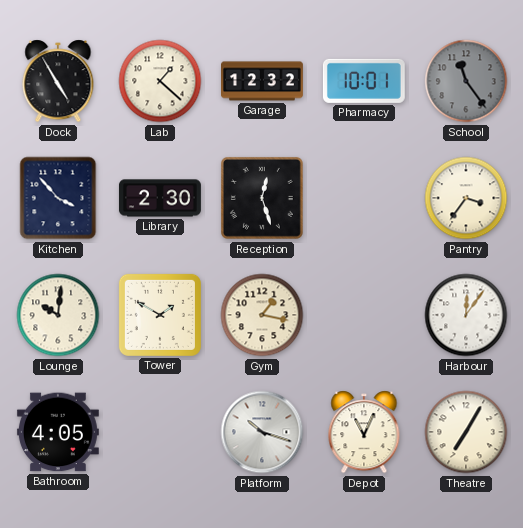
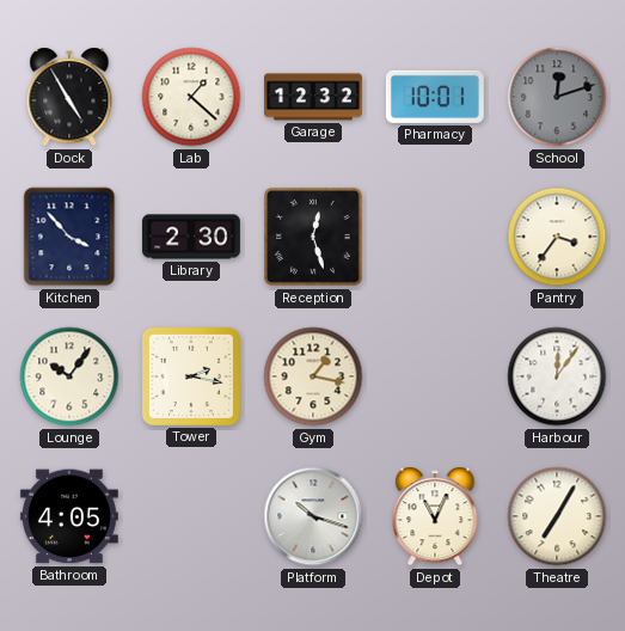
School: 11:24 -> 12:12 (557, 97)
Lounge: 10:01 -> 10:06 (69, 376)
Tower: 1:50 -> 2:17 (191, 376)
